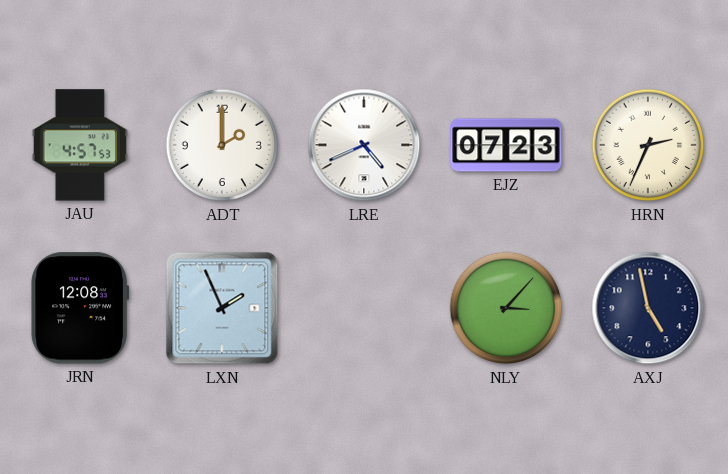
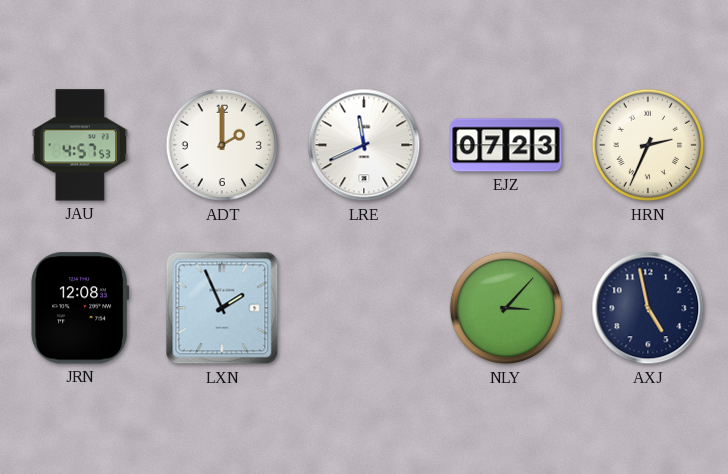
LRE: 4:41 -> 11:41 (364, 145)
